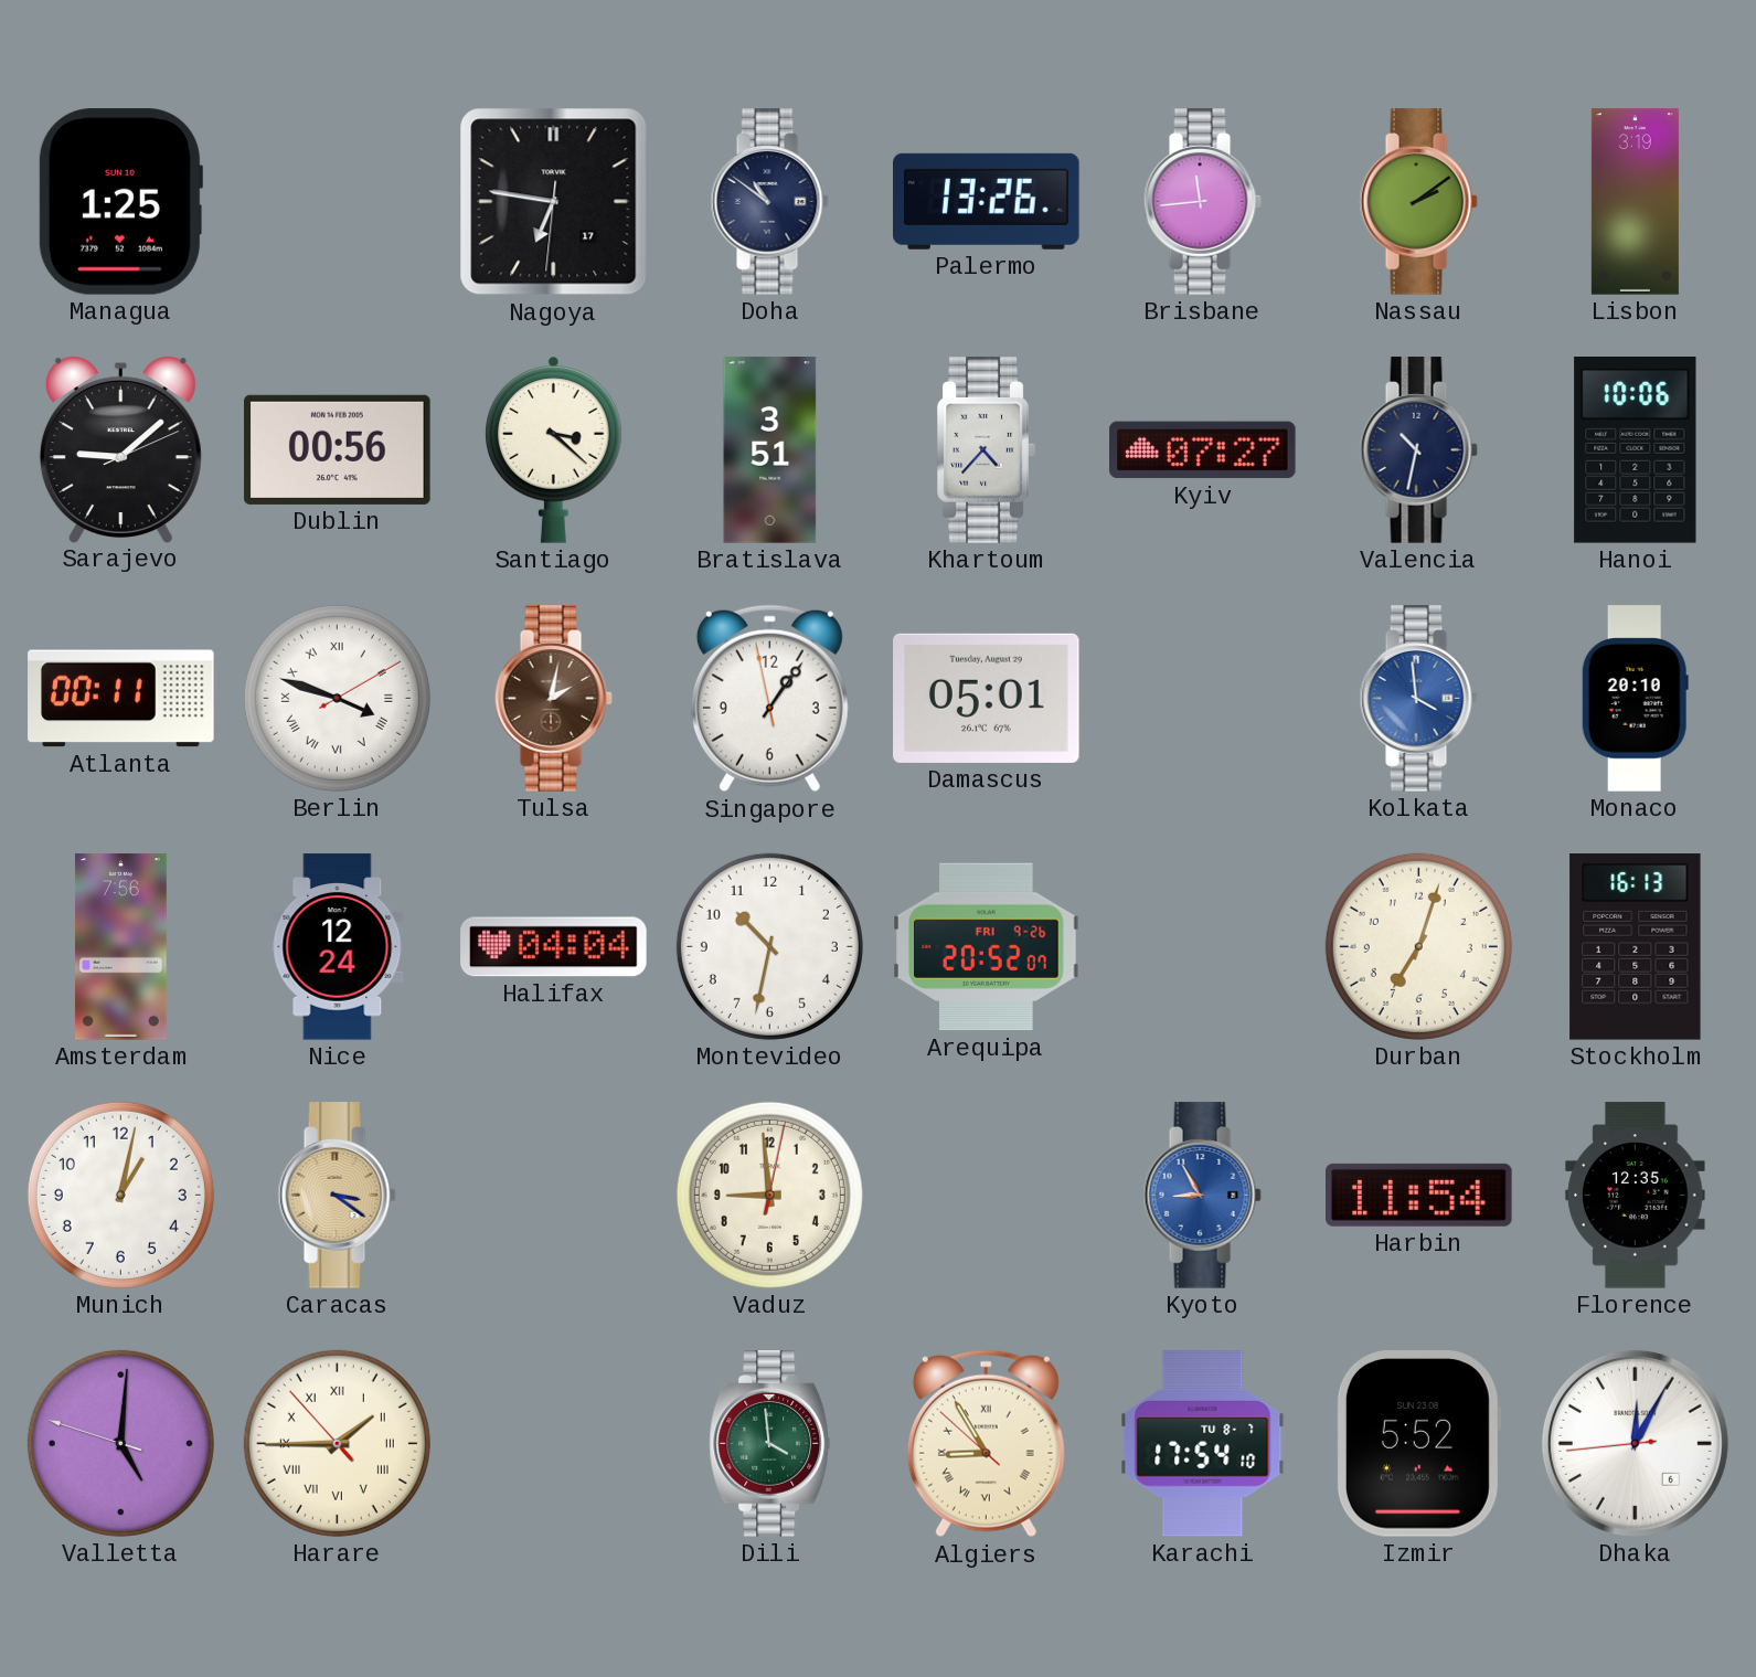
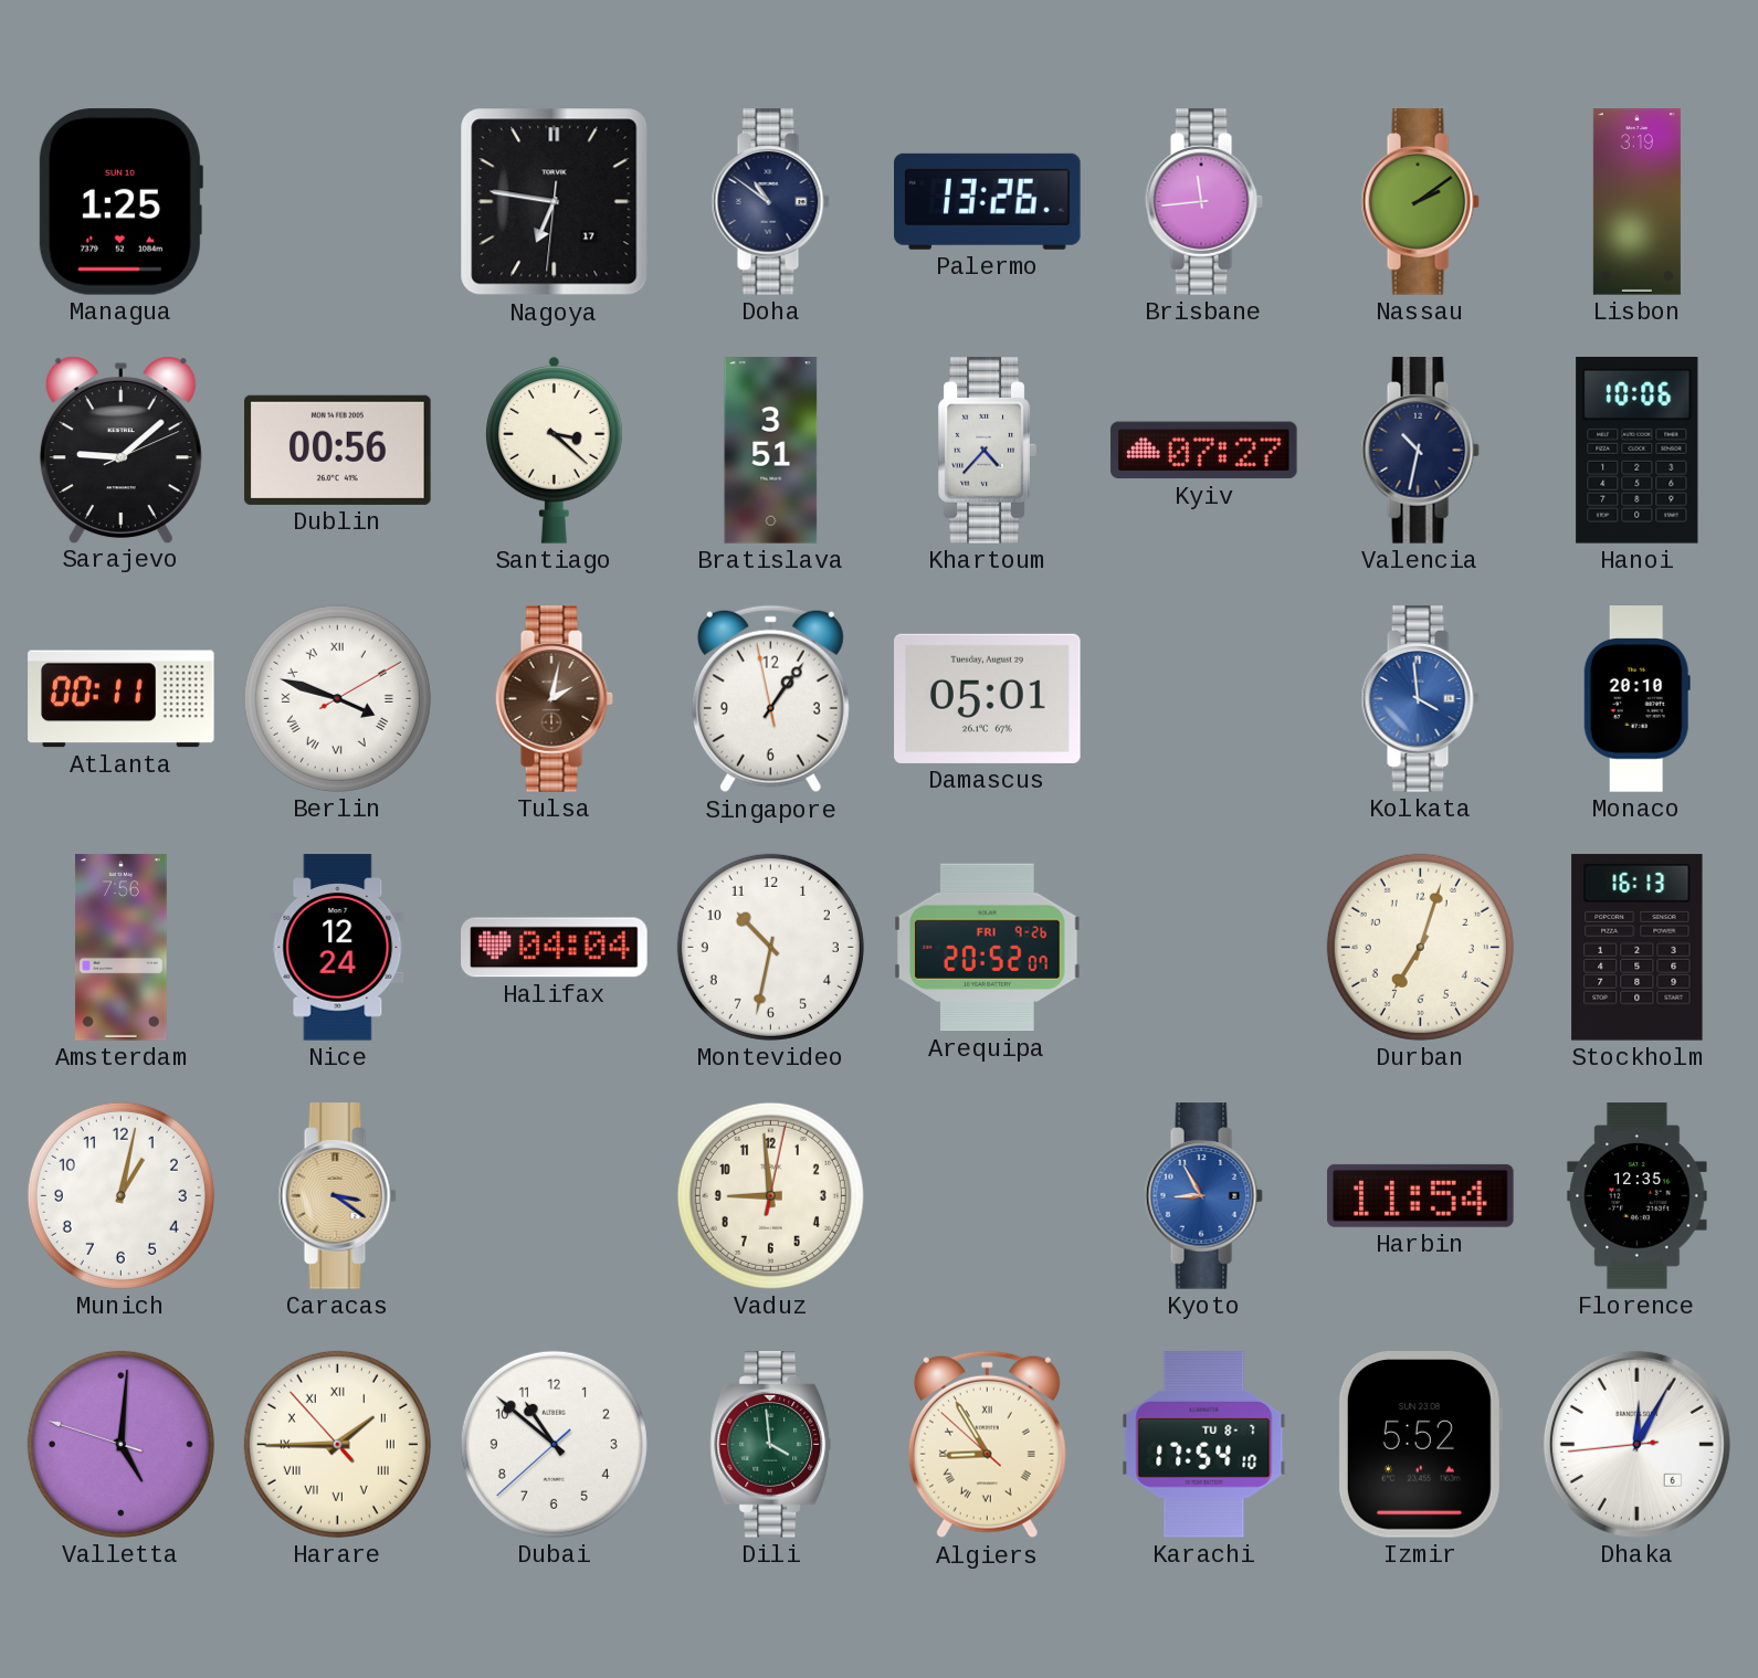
Dubai: none -> 10:51 (554, 1444)
